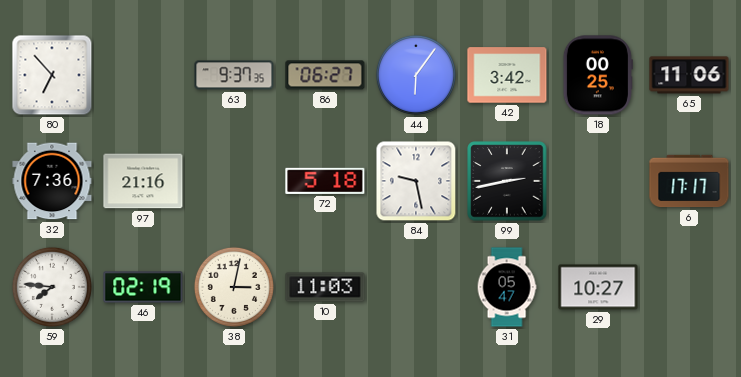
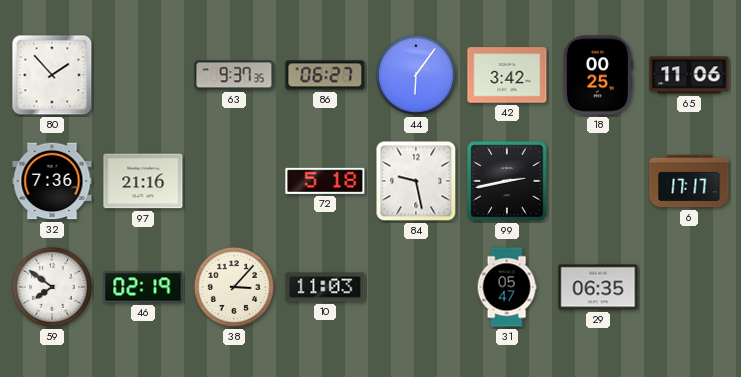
80: 6:53 -> 1:53 (52, 75)
59: 7:46 -> 7:51 (52, 287)
38: 3:02 -> 3:07 (234, 287)
29: 10:27 -> 06:35 (598, 287)
